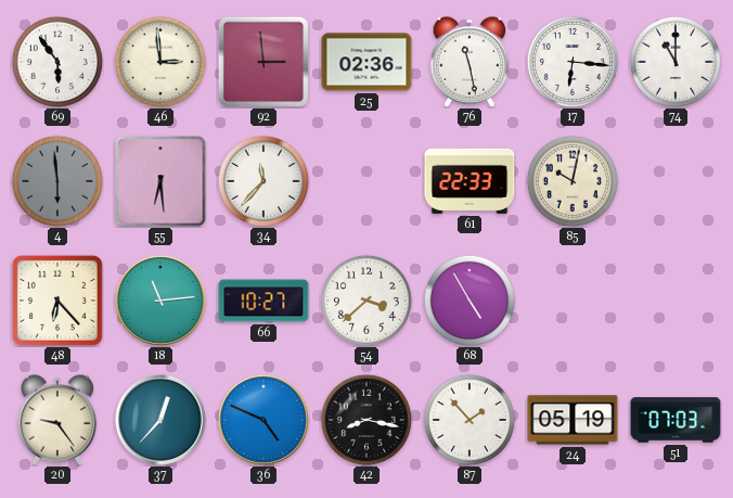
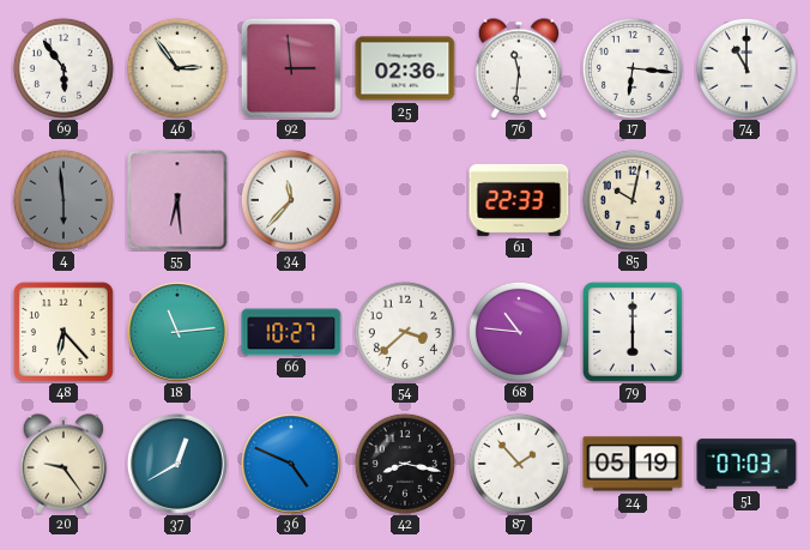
46: 2:59 -> 2:54 (177, 68)
76: 11:28 -> 11:31 (519, 68)
68: 4:55 -> 10:46 (519, 332)
79: none -> 6:00 (633, 332)
37: 12:37 -> 12:40 (177, 464)
